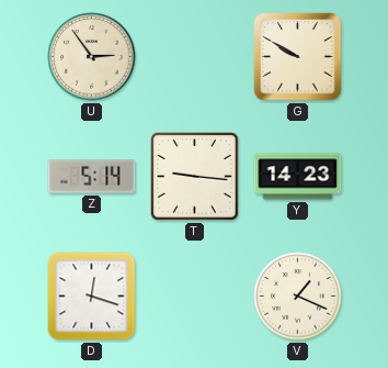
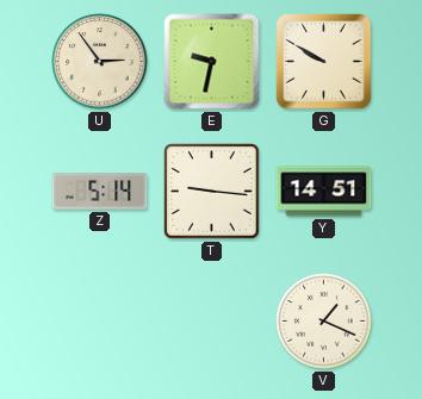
E: none -> 9:32 (212, 62)
Y: 14:23 -> 14:51 (324, 192)
D: 12:18 -> none (92, 297)
